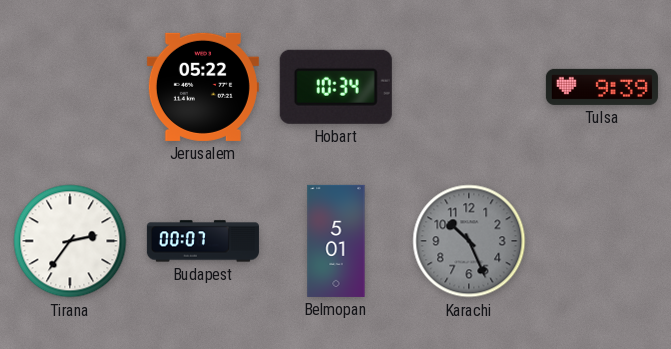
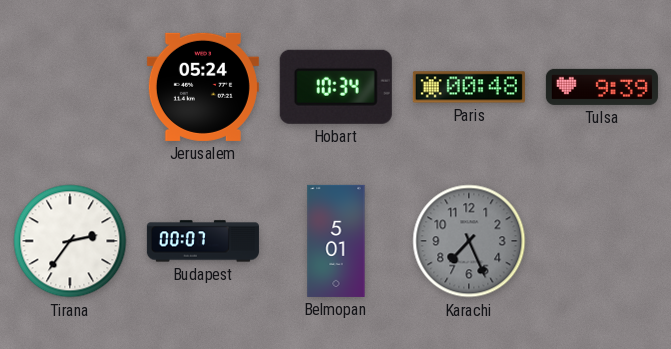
Jerusalem: 05:22 -> 05:24 (203, 87)
Paris: none -> 00:48 (469, 87)
Karachi: 10:26 -> 7:26 (469, 241)
